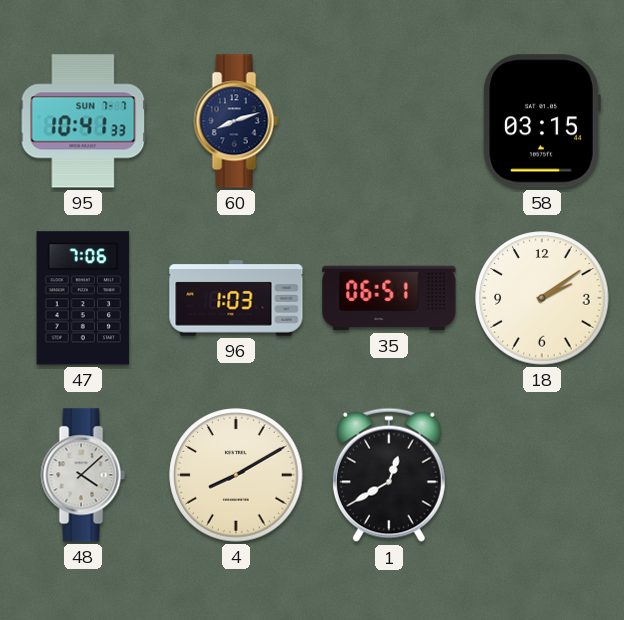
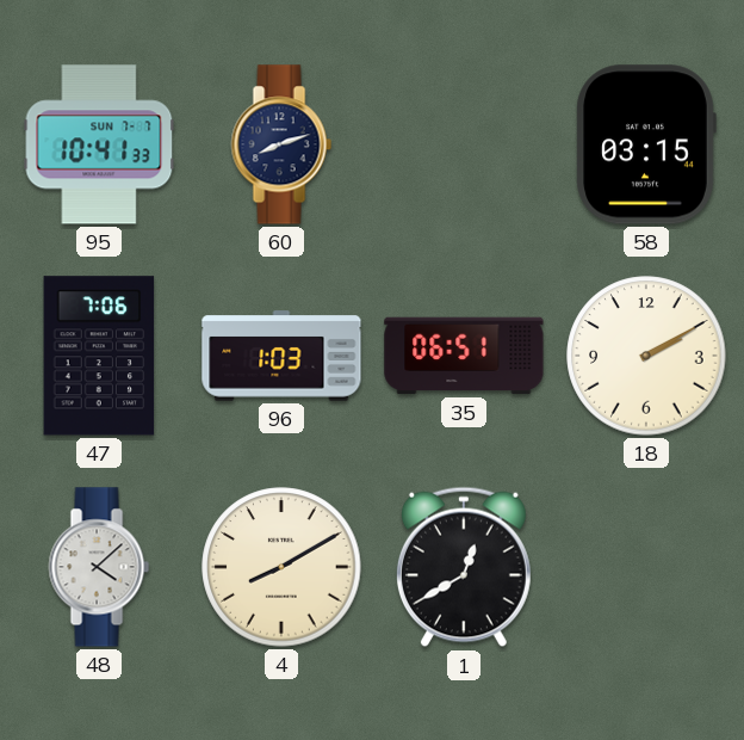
18: 2:09 -> 2:10 (646, 356)
